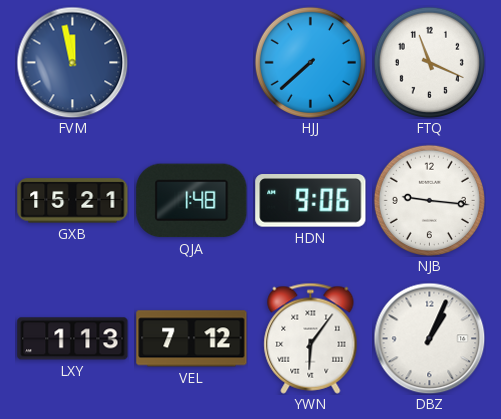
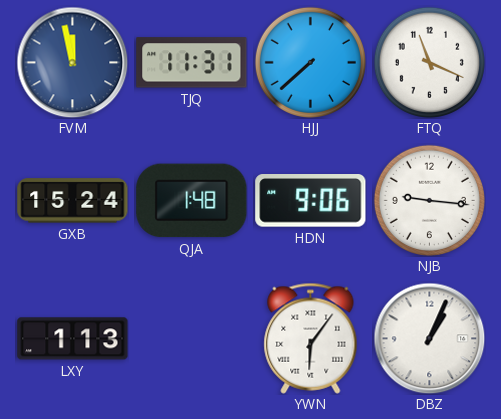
TJQ: none -> 11:31 (192, 63)
GXB: 15:21 -> 15:24 (73, 201)
VEL: 7:12 -> none (192, 339)
